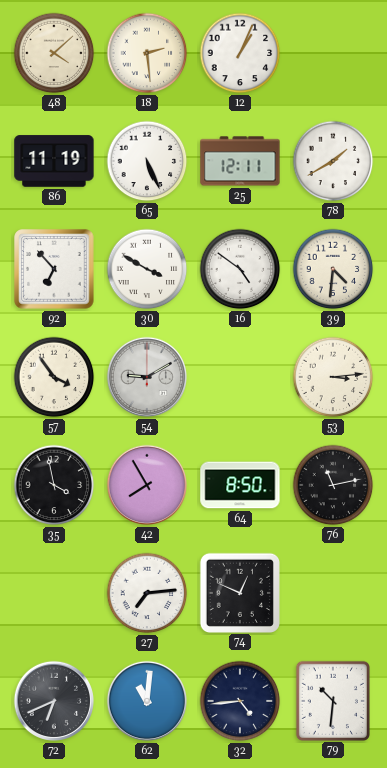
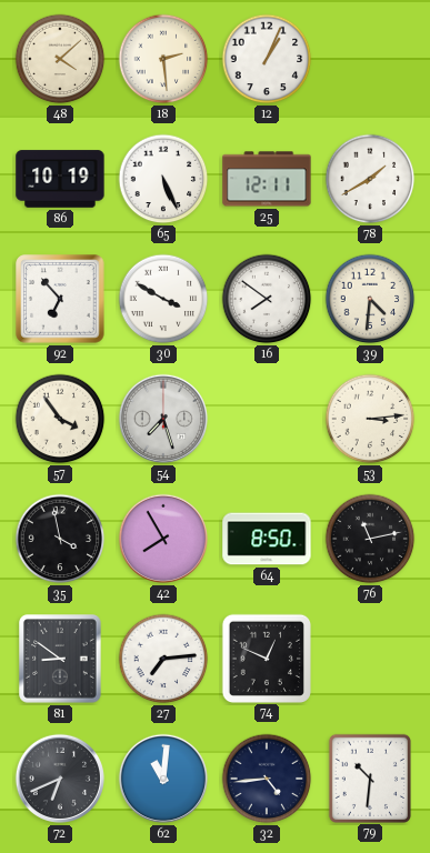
86: 11:19 -> 10:19 (60, 179)
16: 4:51 -> 7:51 (267, 299)
54: 9:10 -> 7:27 (163, 419)
81: none -> 8:51 (60, 659)
